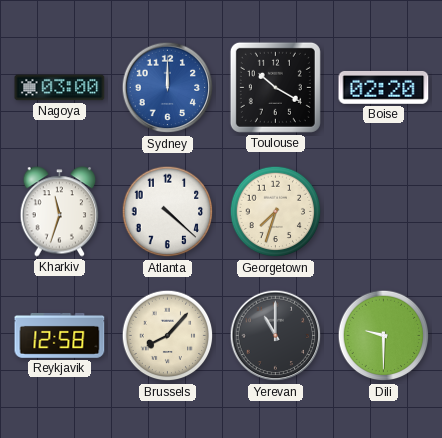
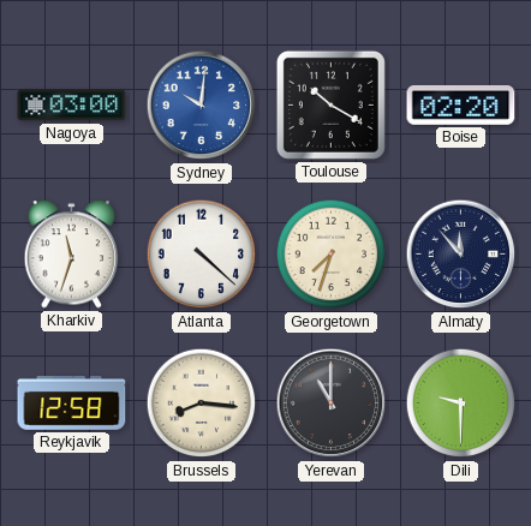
Sydney: 12:00 -> 10:01 (202, 106)
Almaty: none -> 11:53 (461, 255)
Brussels: 8:07 -> 8:16 (202, 404)
